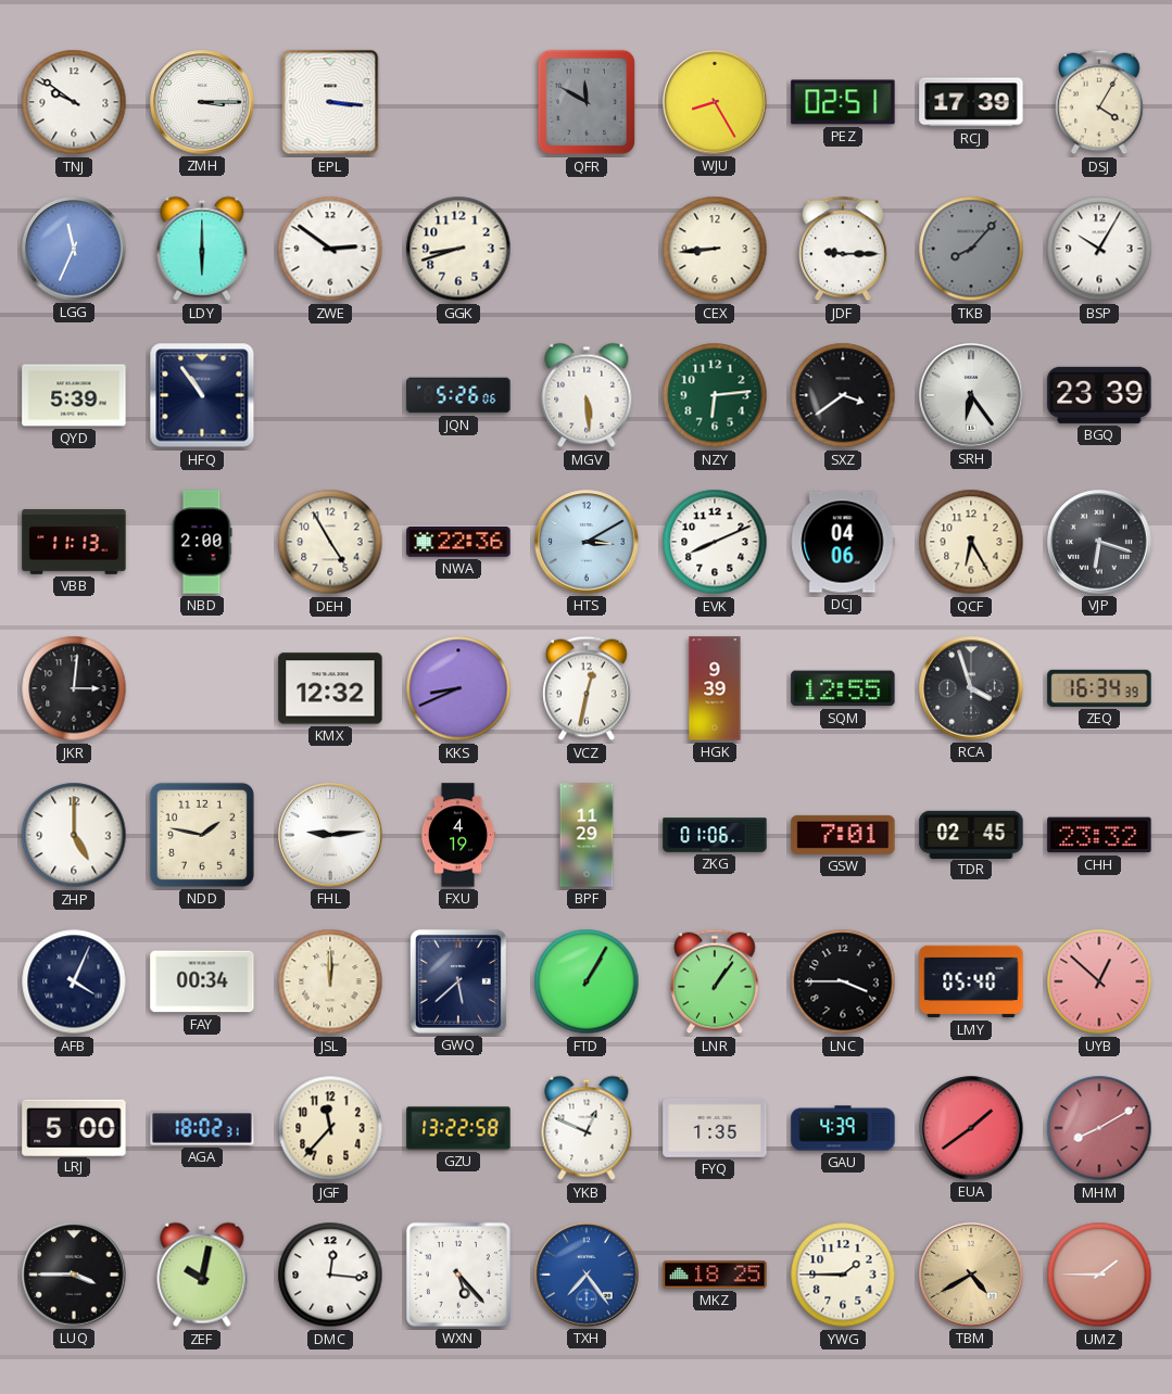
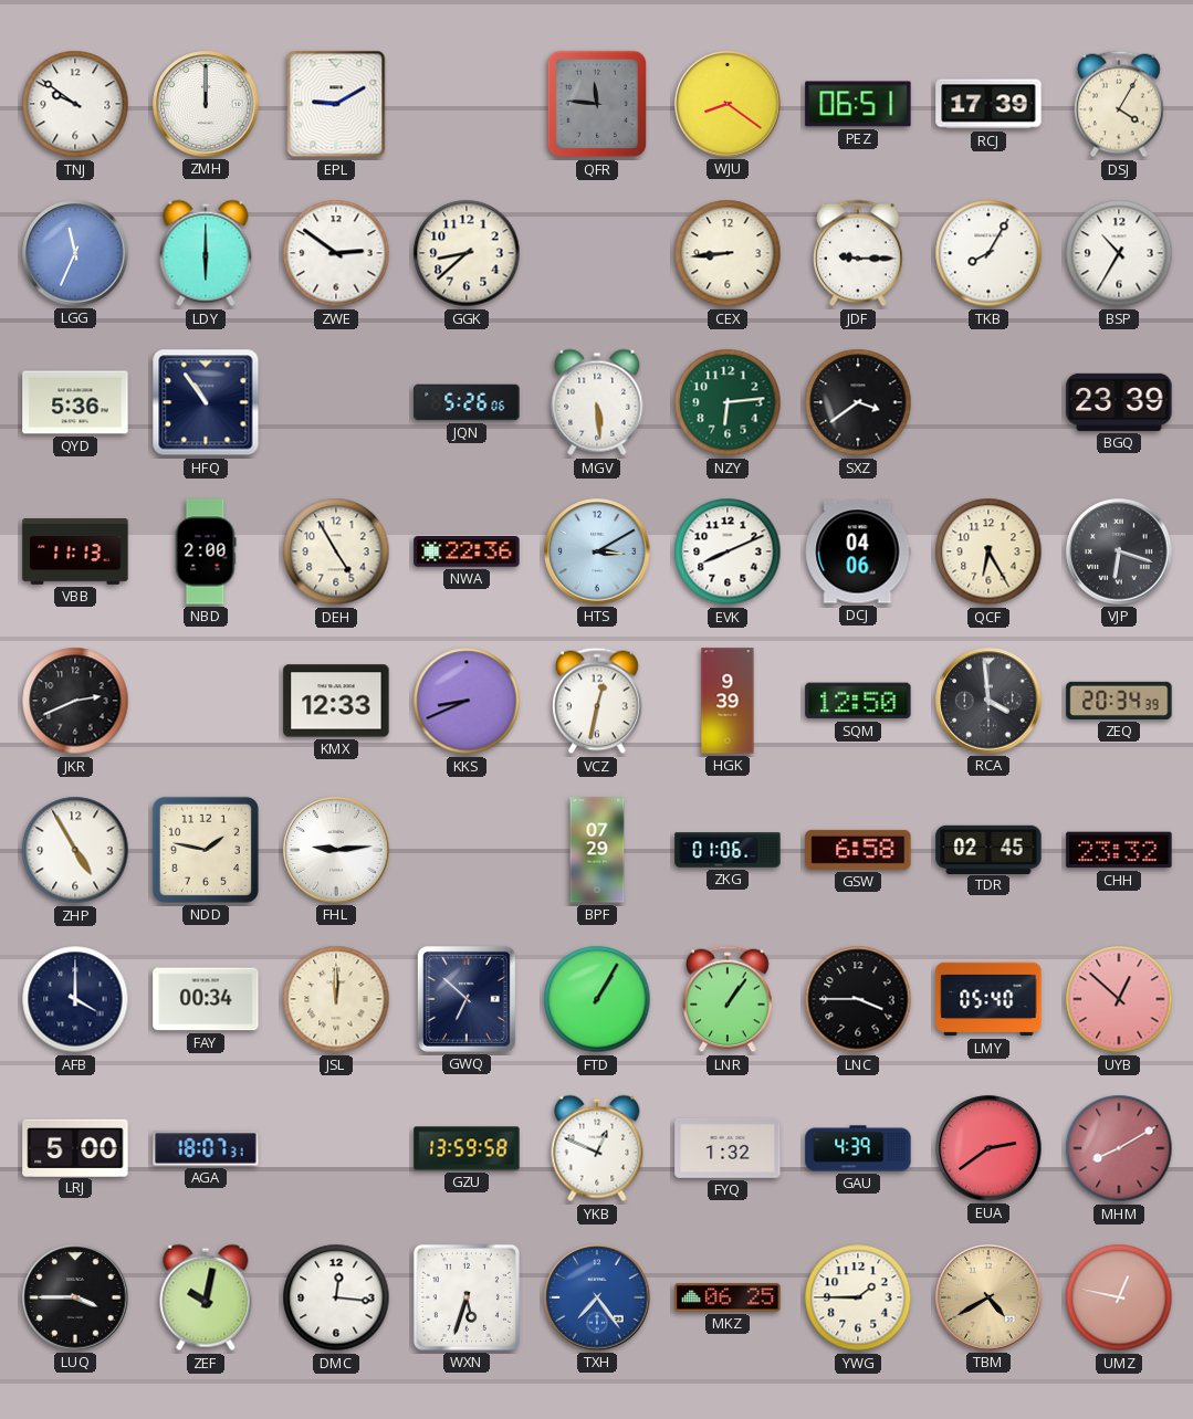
ZMH: 3:15 -> 12:00 (206, 104)
EPL: 3:16 -> 9:10 (336, 104)
QFR: 11:50 -> 11:46 (597, 104)
WJU: 8:25 -> 8:21 (728, 104)
PEZ: 02:51 -> 06:51 (858, 104)
GGK: 8:42 -> 8:38 (467, 253)
TKB: 8:07 -> 8:05 (988, 253)
TKB dial: grey -> white (988, 253)
BSP: 10:05 -> 10:35 (1119, 253)
QYD: 5:39 -> 5:36 (75, 402)
SRH: 6:24 -> none (971, 395)
JKR: 3:01 -> 2:41 (75, 701)
KMX: 12:32 -> 12:33 (336, 701)
SQM: 12:55 -> 12:50 (858, 701)
RCA: 3:57 -> 3:59 (988, 701)
ZEQ: 16:34 -> 20:34 (1119, 701)
ZHP: 5:00 -> 4:55 (75, 850)
FXU: 4:19 -> none (458, 835)
BPF: 11:29 -> 07:29 (597, 850)
GSW: 7:01 -> 6:58 (858, 850)
AFB: 4:04 -> 4:00 (75, 999)
GWQ: 5:38 -> 6:52 (467, 999)
AGA: 18:02 -> 18:07 (206, 1148)
JGF: 11:37 -> none (330, 1128)
GZU: 13:22 -> 13:59 (467, 1148)
FYQ: 1:35 -> 1:32 (728, 1148)
EUA: 1:39 -> 2:39 (988, 1148)
WXN: 5:23 -> 5:33 (467, 1297)
MKZ: 18:25 -> 06:25 (728, 1297)
UMZ: 1:45 -> 12:47 (1119, 1297)
